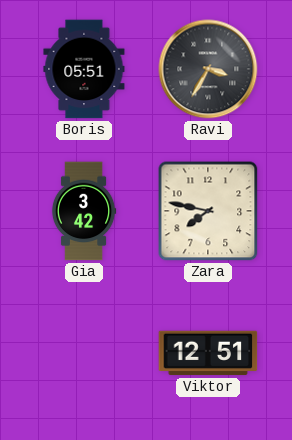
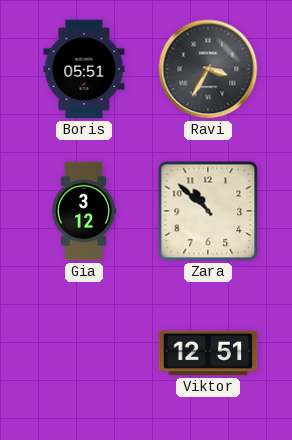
Gia: 3:42 -> 3:12 (84, 211)
Zara: 7:47 -> 10:52 (208, 211)
